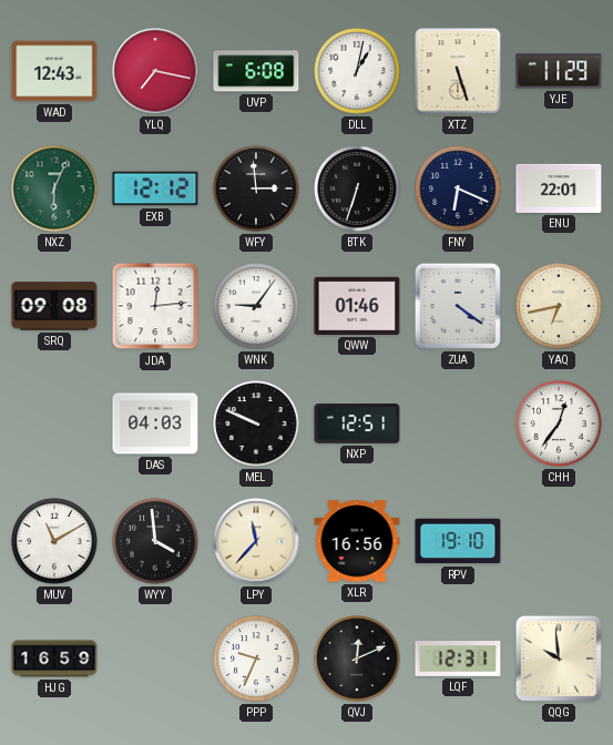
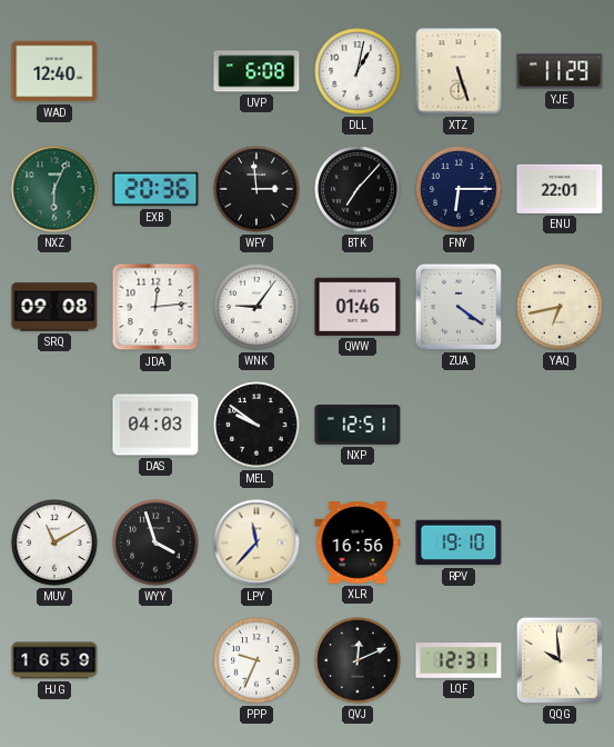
WAD: 12:43 -> 12:40 (54, 71)
YLQ: 7:17 -> none (155, 71)
EXB: 12:12 -> 20:36 (155, 189)
BTK: 6:33 -> 7:07 (358, 189)
FNY: 6:19 -> 6:15 (459, 189)
MEL: 9:49 -> 9:51 (256, 425)
CHH: 12:36 -> none (559, 423)
WYY: 3:59 -> 3:57 (155, 542)
